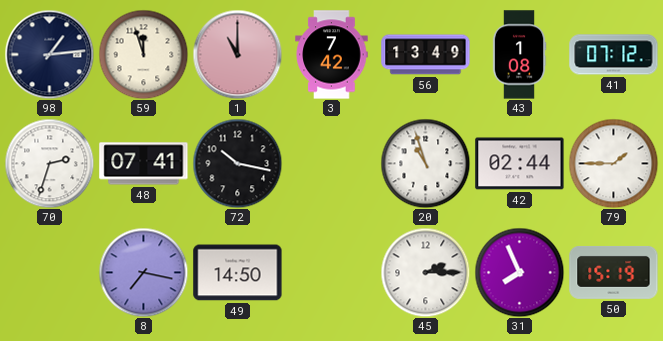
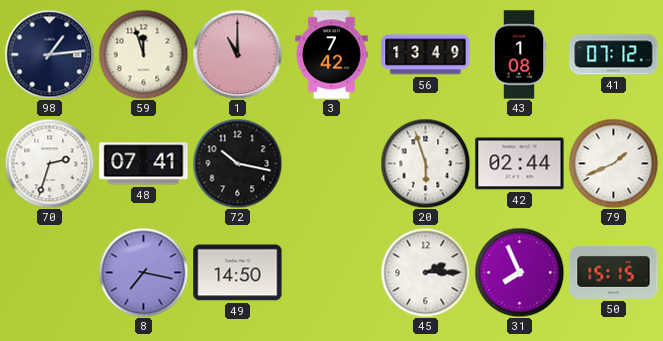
20: 10:57 -> 5:57 (425, 163)
79: 1:45 -> 1:41 (613, 163)
50: 15:19 -> 15:15 (614, 272)
